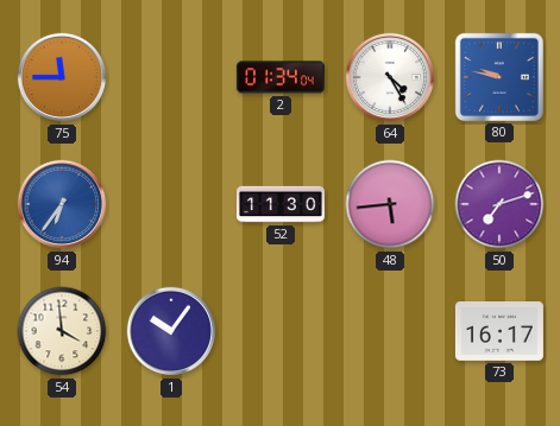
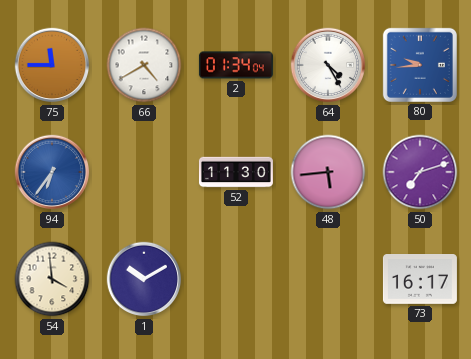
66: none -> 4:40 (144, 65)
80: 9:47 -> 9:44 (420, 65)
1: 10:06 -> 10:10 (144, 279)
